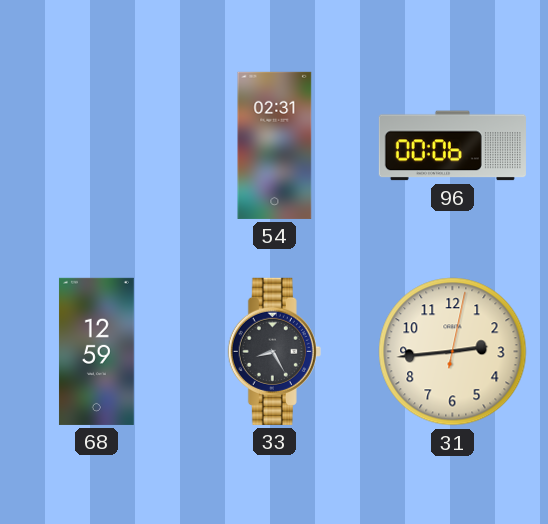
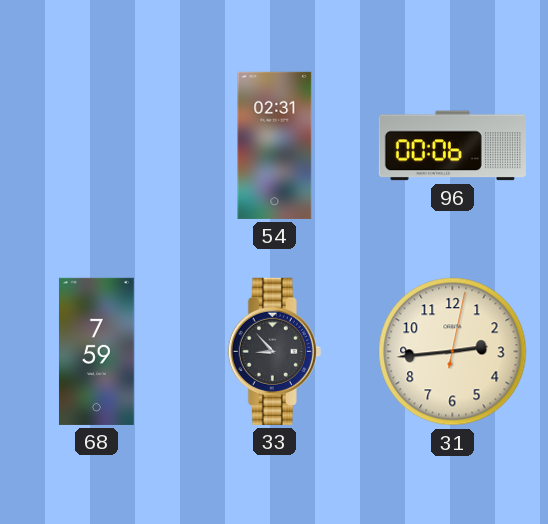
68: 12:59 -> 7:59 (96, 351)
33: 8:25 -> 8:53 (274, 351)
